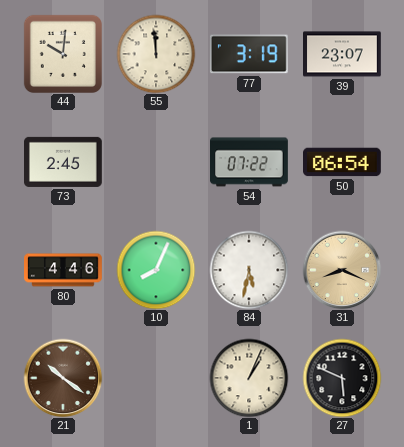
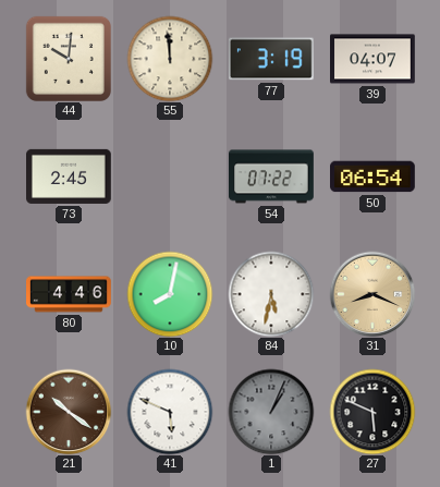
39: 23:07 -> 04:07 (374, 59)
10: 8:04 -> 8:02 (170, 294)
41: none -> 5:49 (170, 412)
1 dial: cream -> grey (271, 412)
